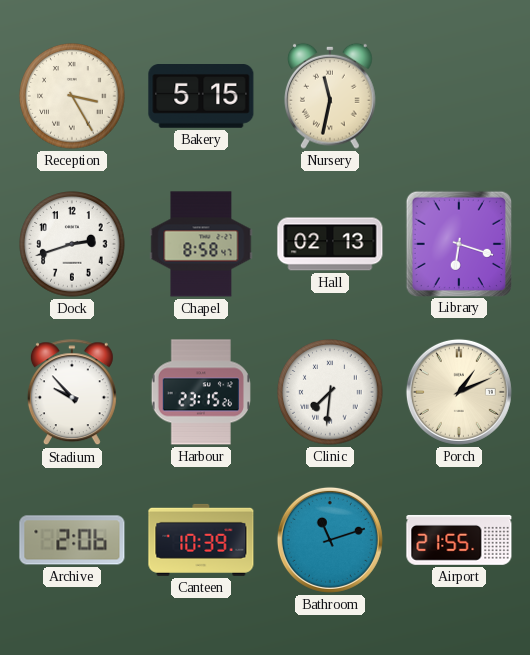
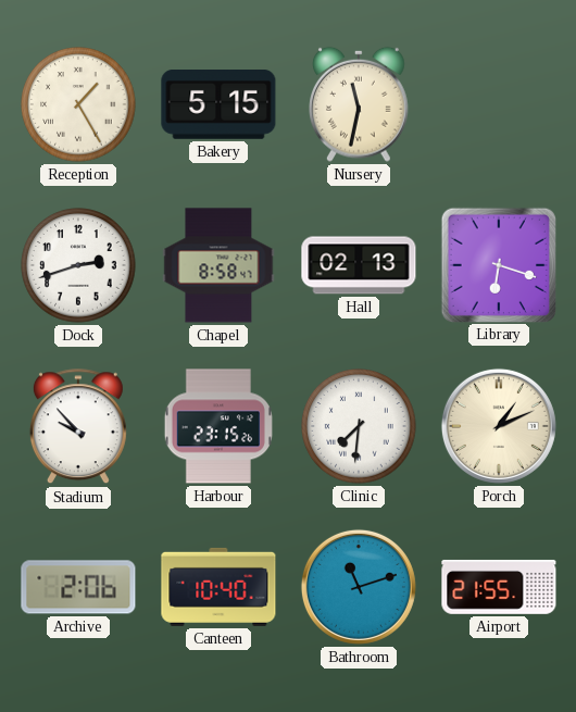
Reception: 3:25 -> 1:25 (78, 104)
Canteen: 10:39 -> 10:40 (218, 587)
